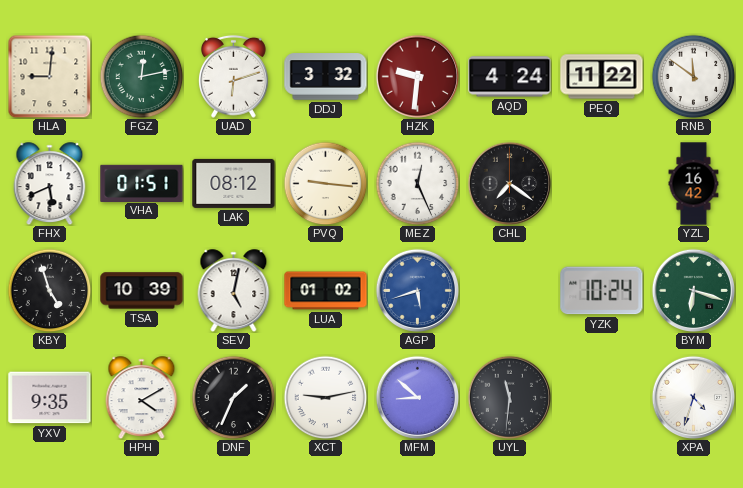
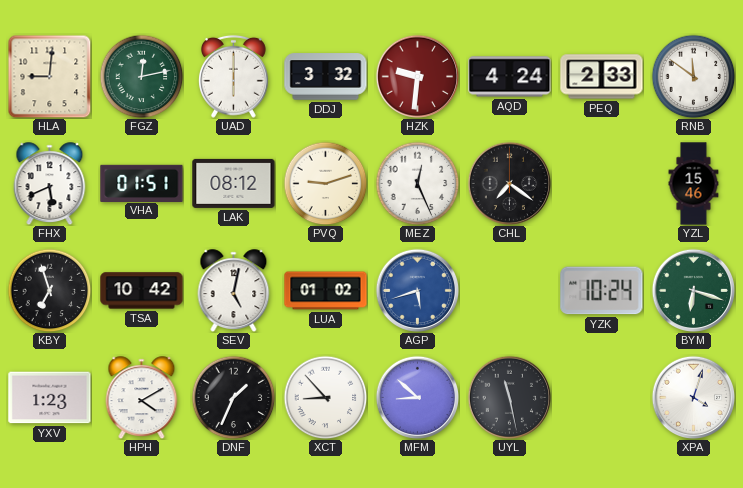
UAD: 6:12 -> 6:00 (233, 76)
PEQ: 11:22 -> 2:33 (602, 77)
PVQ: 9:16 -> 9:12 (325, 183)
YZL: 16:42 -> 15:46 (694, 184)
KBY: 4:57 -> 6:57 (49, 290)
TSA: 10:39 -> 10:42 (142, 291)
YXV: 9:35 -> 1:23 (50, 398)
XCT: 9:13 -> 8:53 (325, 397)
UYL: 11:31 -> 11:28 (509, 397)
XPA: 4:33 -> 4:03 (693, 397)
